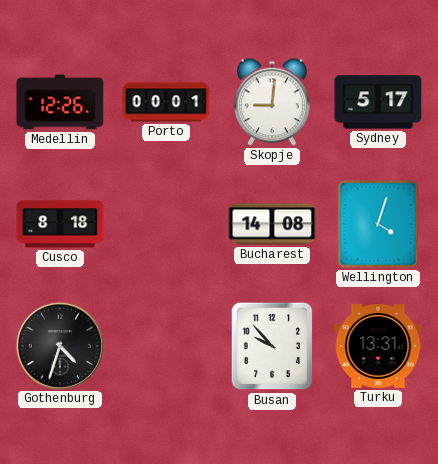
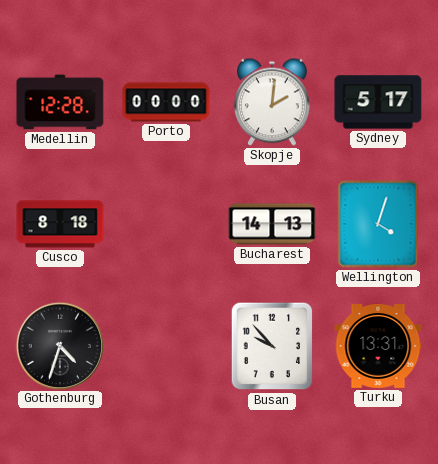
Medellin: 12:26 -> 12:28 (60, 102)
Porto: 00:01 -> 00:00 (166, 102)
Skopje: 9:01 -> 2:01 (273, 102)
Bucharest: 14:08 -> 14:13 (272, 224)
